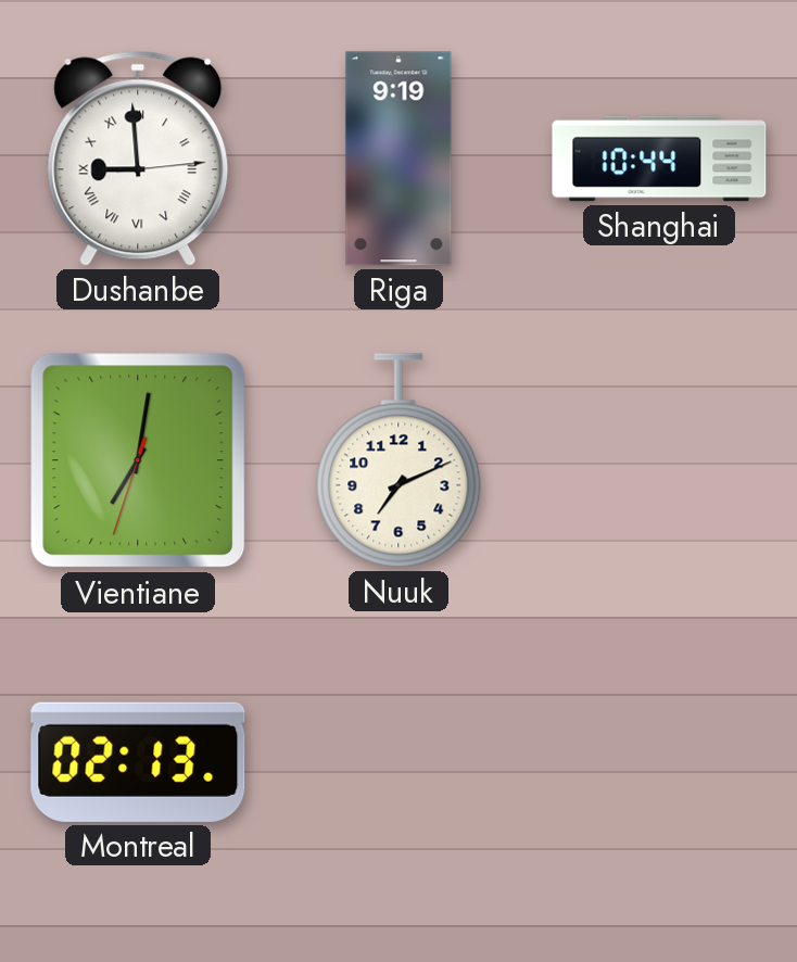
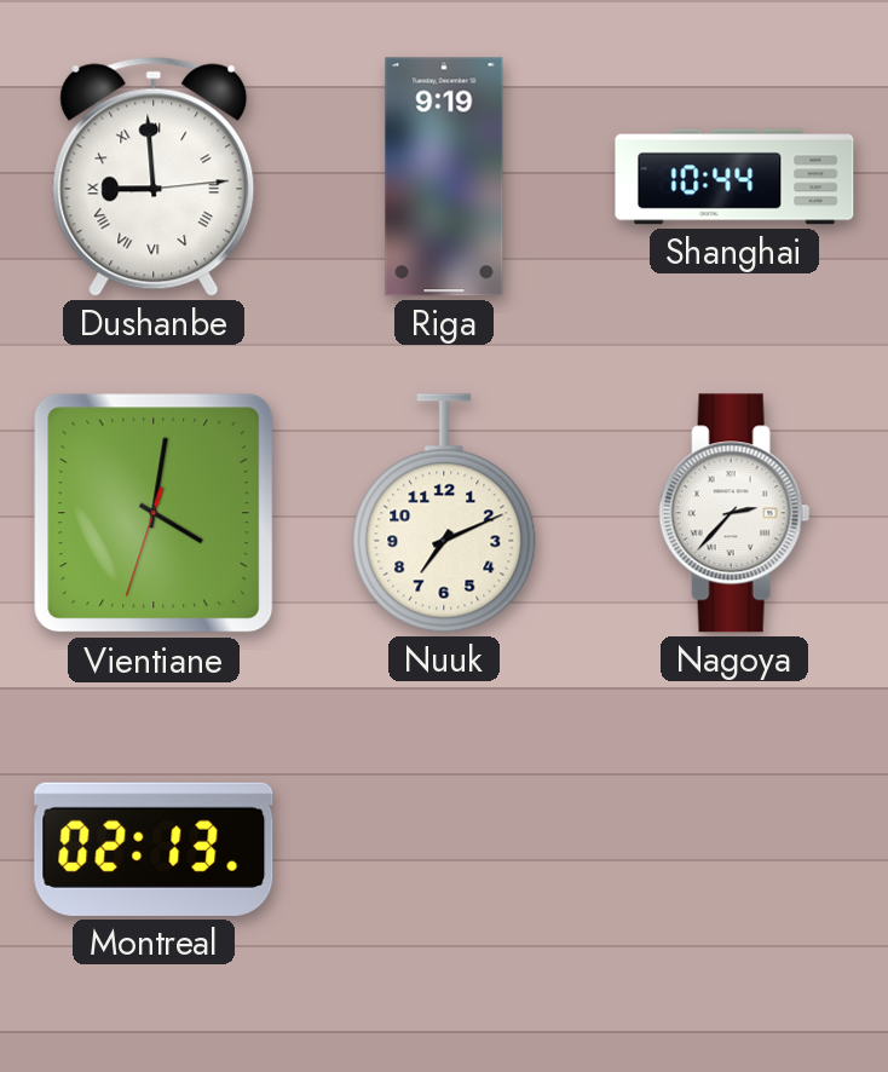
Vientiane: 7:01 -> 4:01 (154, 513)
Nagoya: none -> 2:37 (734, 513)
